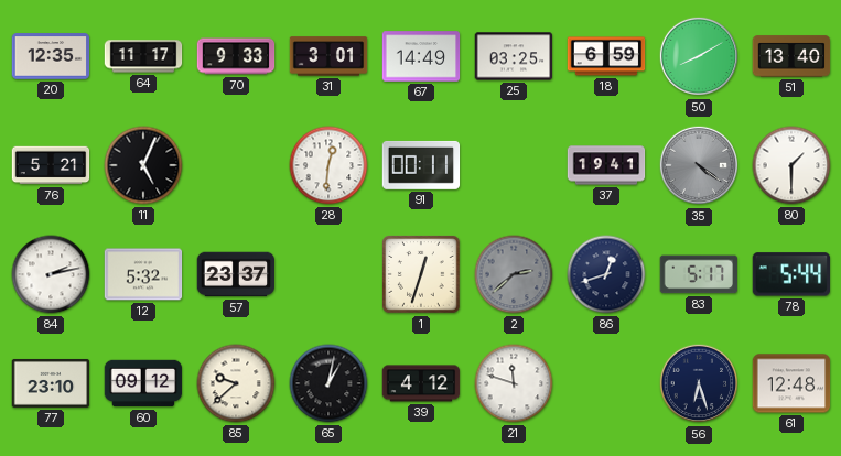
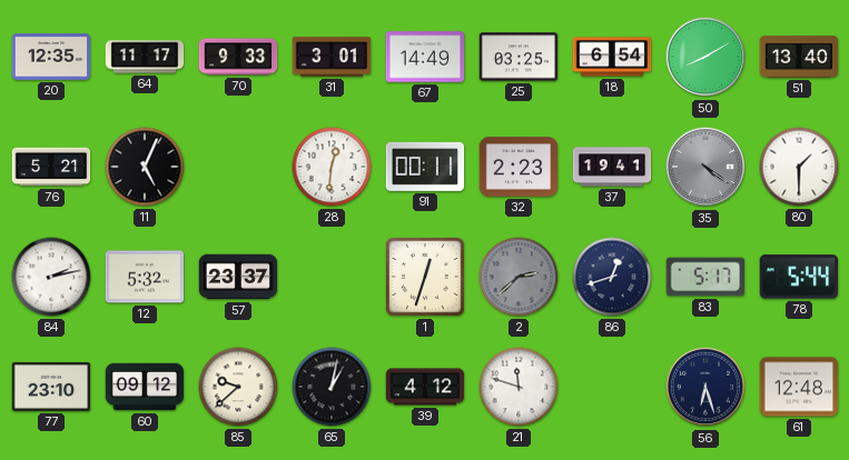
18: 6:59 -> 6:54 (612, 57)
32: none -> 2:23 (519, 167)
